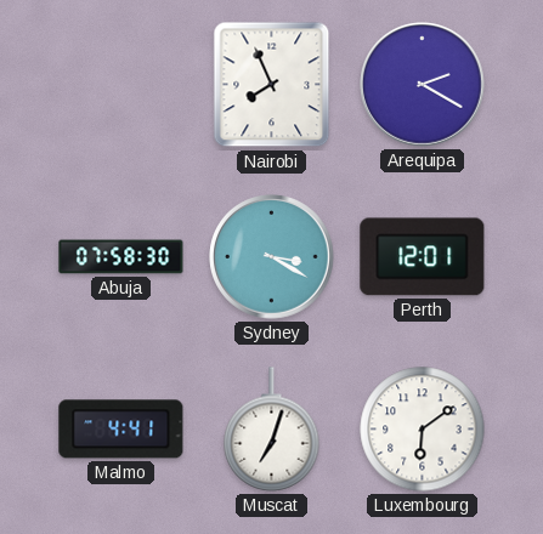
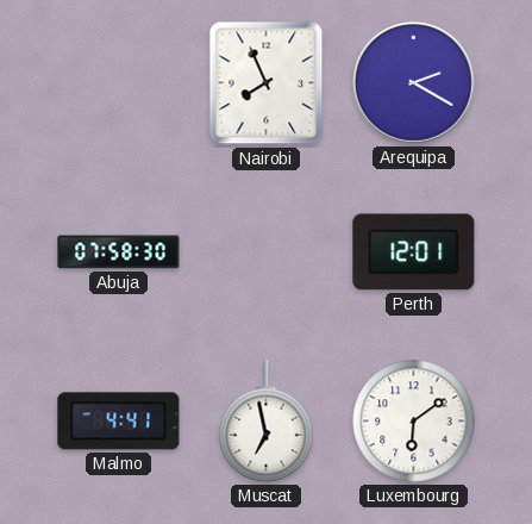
Sydney: 3:20 -> none (272, 257)
Muscat: 7:03 -> 6:58 (267, 422)
